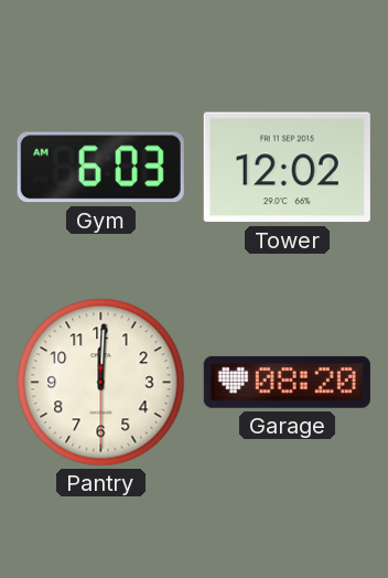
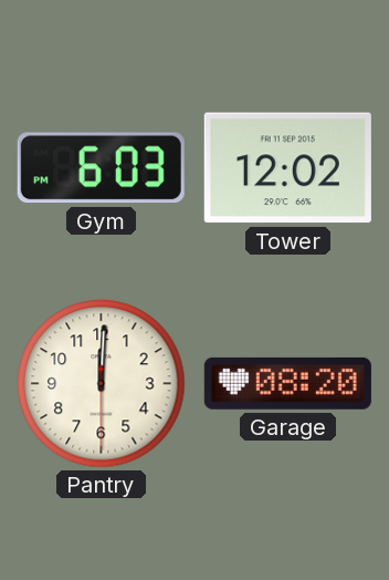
Gym: 6:03 AM -> 6:03 PM (101, 168)
